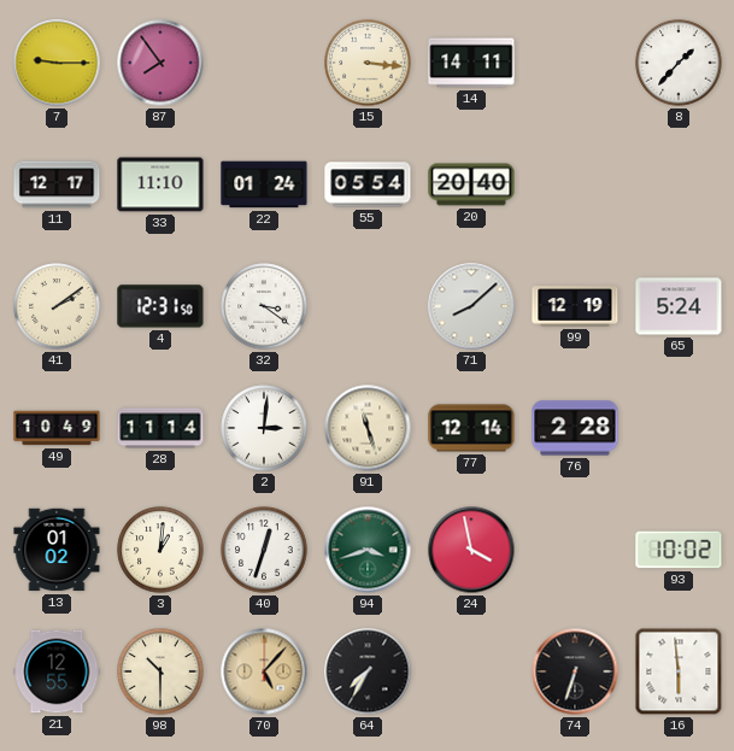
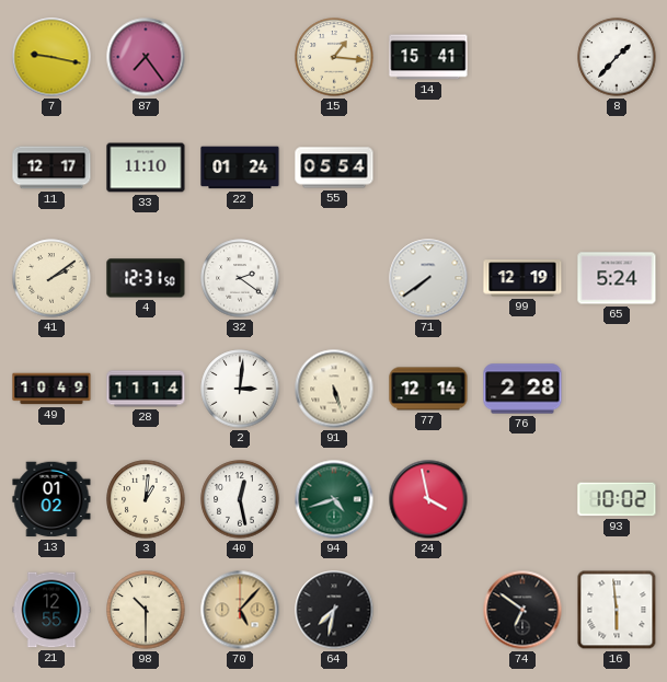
7: 9:15 -> 9:17 (51, 57)
87: 7:54 -> 7:24 (146, 57)
15: 3:16 -> 1:16 (334, 57)
14: 14:11 -> 15:41 (428, 57)
20: 20:40 -> none (471, 184)
32: 3:21 -> 2:21 (240, 278)
71: 8:08 -> 7:39 (428, 278)
91: 11:27 -> 5:27 (334, 389)
40: 12:33 -> 12:28 (240, 499)
94: 3:42 -> 4:42 (334, 499)
64: 7:35 -> 7:32 (334, 610)
74: 6:33 -> 6:51 (522, 610)
